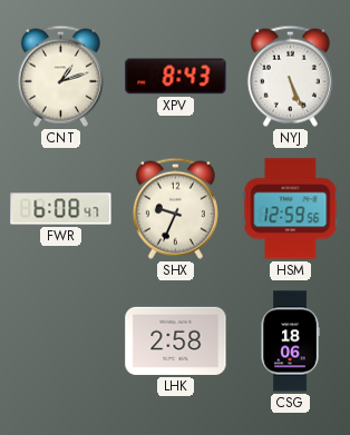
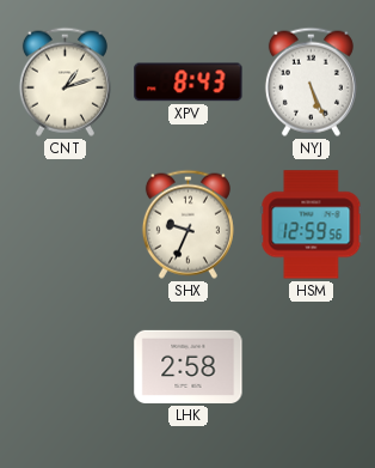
FWR: 6:08 -> none (61, 209)
CSG: 18:06 -> none (290, 342)
